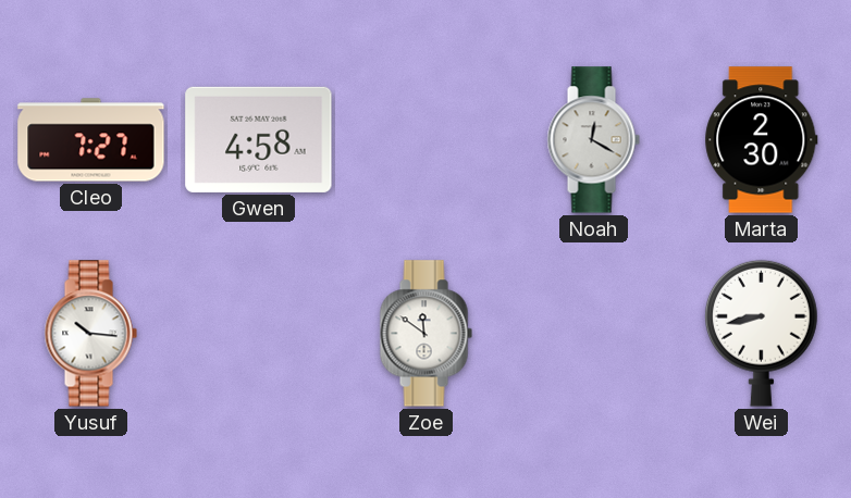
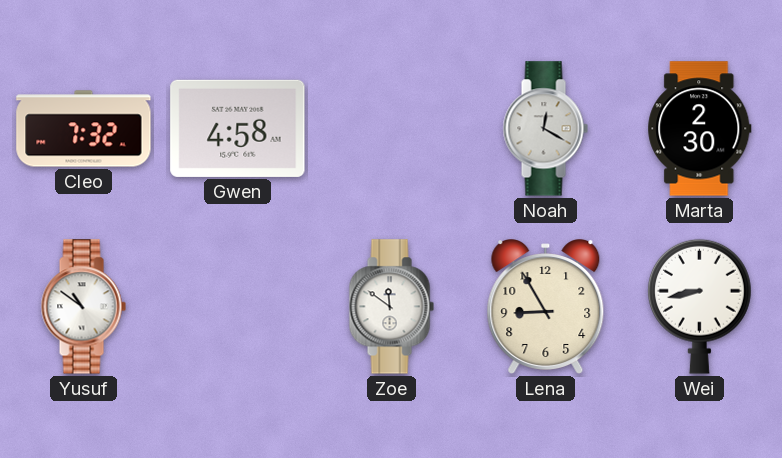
Cleo: 7:27 -> 7:32 (84, 129)
Yusuf: 10:16 -> 10:51 (83, 307)
Lena: none -> 8:55 (546, 307)
